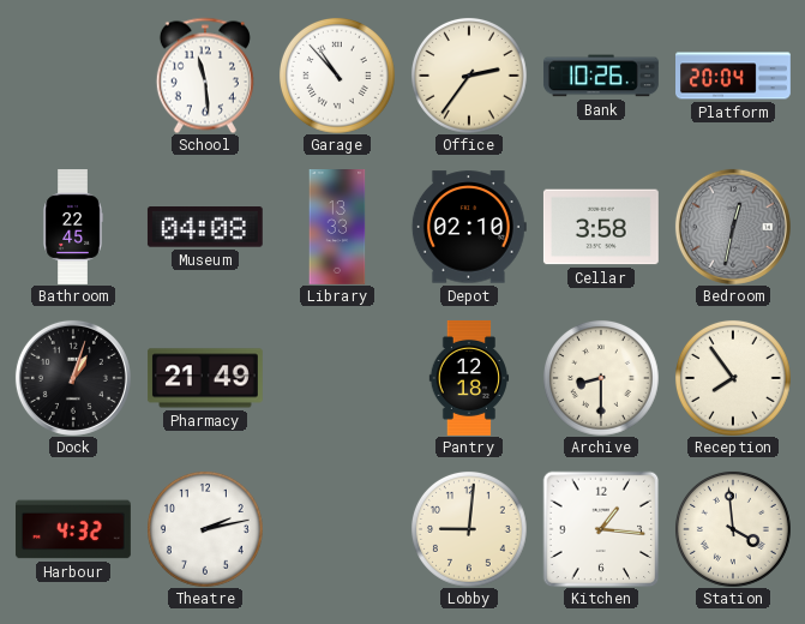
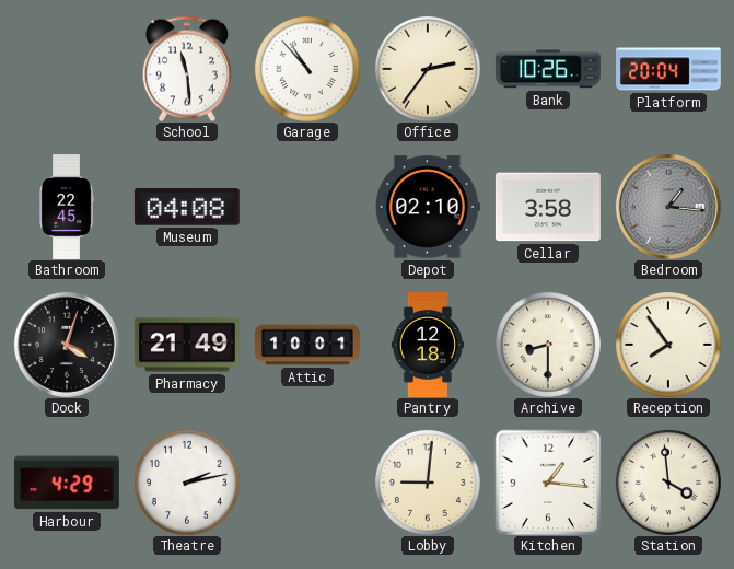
Library: 13:33 -> none (337, 228)
Bedroom: 12:32 -> 1:16 (668, 207)
Dock: 1:03 -> 4:03 (67, 345)
Attic: none -> 10:01 (308, 345)
Harbour: 4:32 -> 4:29 (67, 483)
